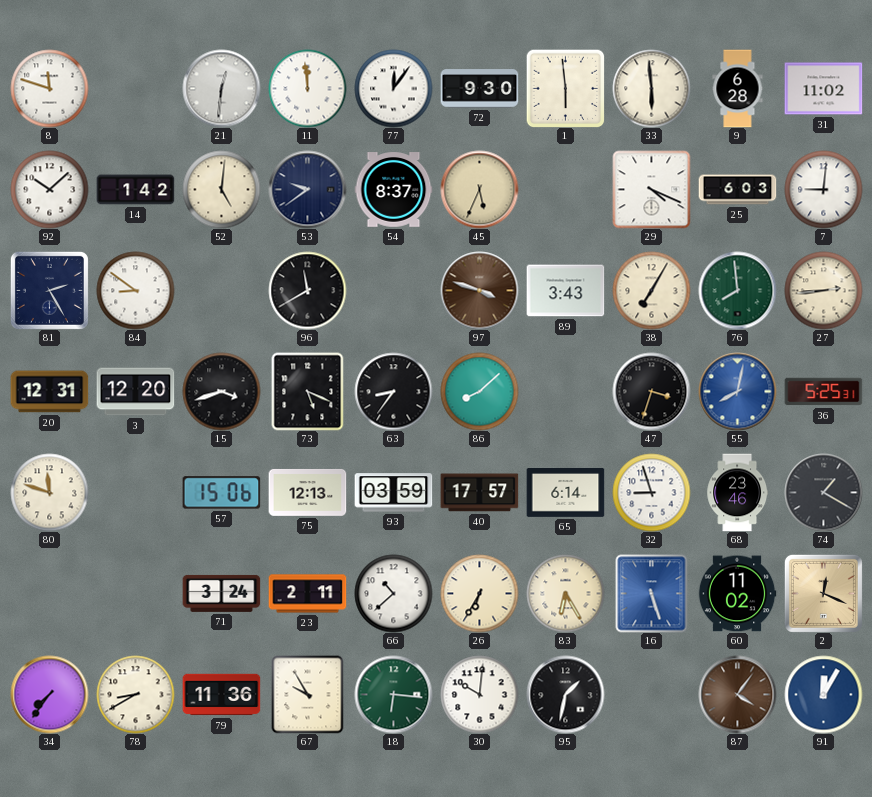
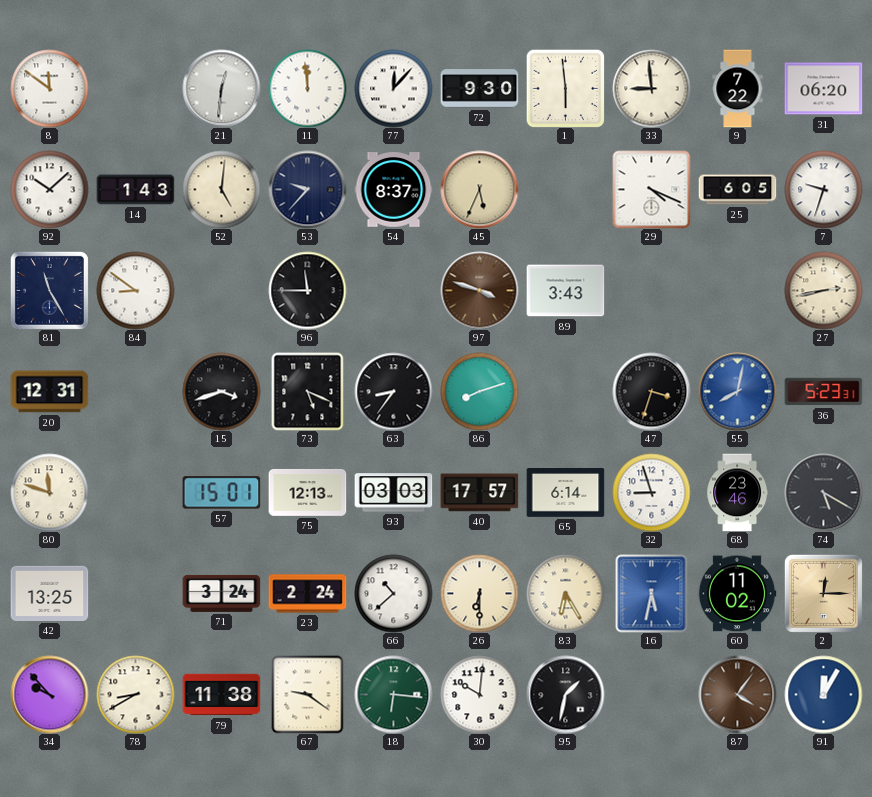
8: 11:48 -> 11:51 (49, 88)
77: 12:06 -> 12:07 (393, 88)
33: 5:59 -> 8:59 (651, 88)
9: 6:28 -> 7:22 (738, 88)
31: 11:02 -> 06:20 (823, 89)
14: 1:42 -> 1:43 (135, 190)
53: 9:39 -> 9:37 (307, 189)
25: 6:03 -> 6:05 (737, 190)
7: 9:01 -> 9:33 (823, 189)
81: 2:25 -> 11:25 (49, 290)
96: 11:40 -> 11:45 (307, 290)
38: 7:05 -> none (651, 290)
76: 7:59 -> none (737, 290)
27: 2:44 -> 2:43 (823, 290)
3: 12:20 -> none (135, 392)
86: 8:08 -> 8:12 (479, 391)
36: 5:25 -> 5:23 (823, 392)
57: 15:06 -> 15:01 (221, 493)
93: 03:59 -> 03:03 (393, 493)
74: 1:20 -> 5:20 (823, 492)
42: none -> 13:25 (49, 593)
23: 2:11 -> 2:24 (307, 594)
26: 6:35 -> 6:30 (479, 593)
16: 5:27 -> 5:32 (652, 593)
2: 12:19 -> 12:15 (823, 593)
34: 7:36 -> 9:53 (49, 694)
79: 11:36 -> 11:38 (221, 695)
67: 9:55 -> 9:21 (308, 694)
